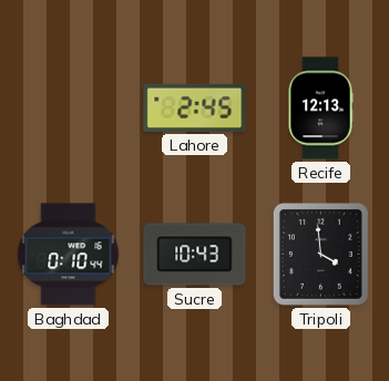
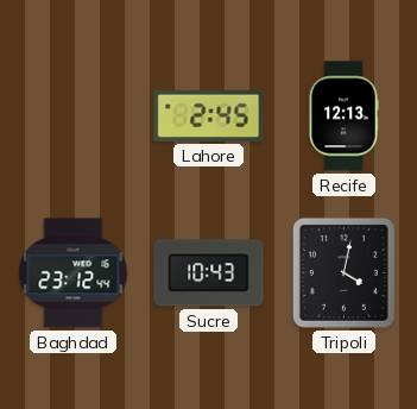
Baghdad: 0:10 -> 23:12 (74, 273)
Tripoli: 3:59 -> 4:02 (343, 272)
